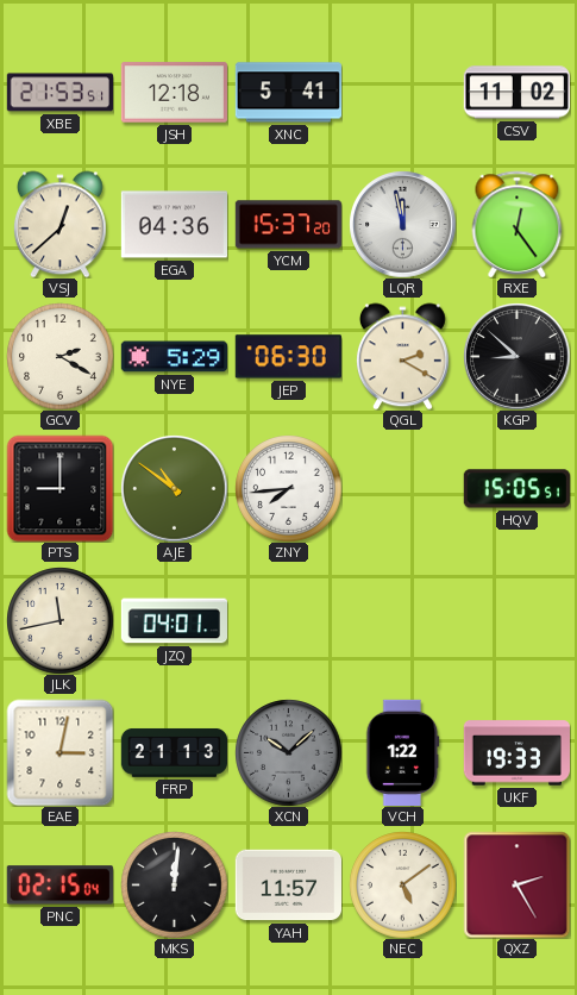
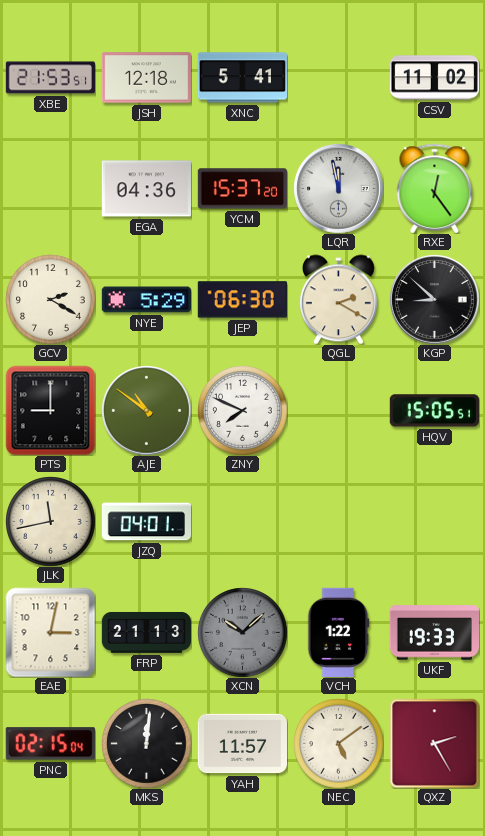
VSJ: 12:38 -> none (59, 224)
ZNY: 7:44 -> 7:49 (242, 410)
